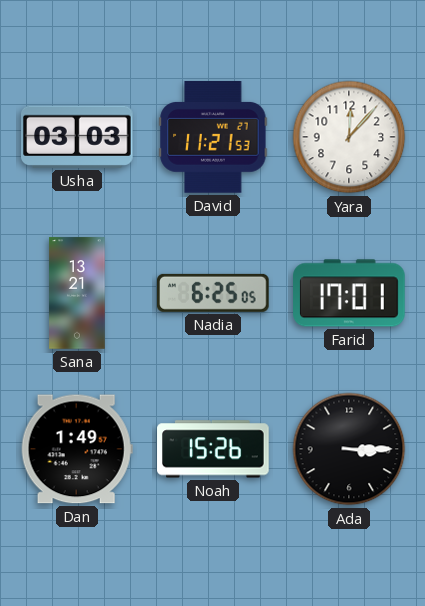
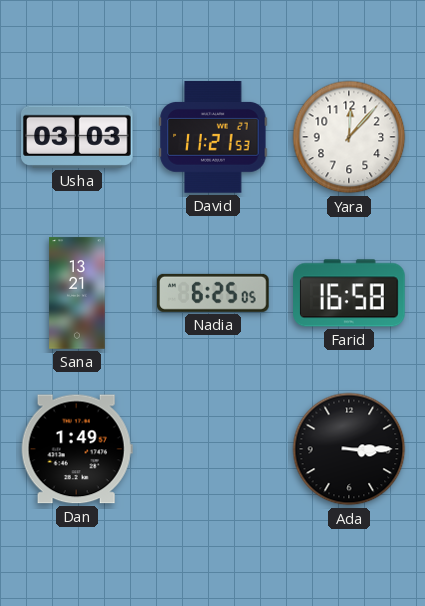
Farid: 17:01 -> 16:58 (349, 293)
Noah: 15:26 -> none (213, 449)
